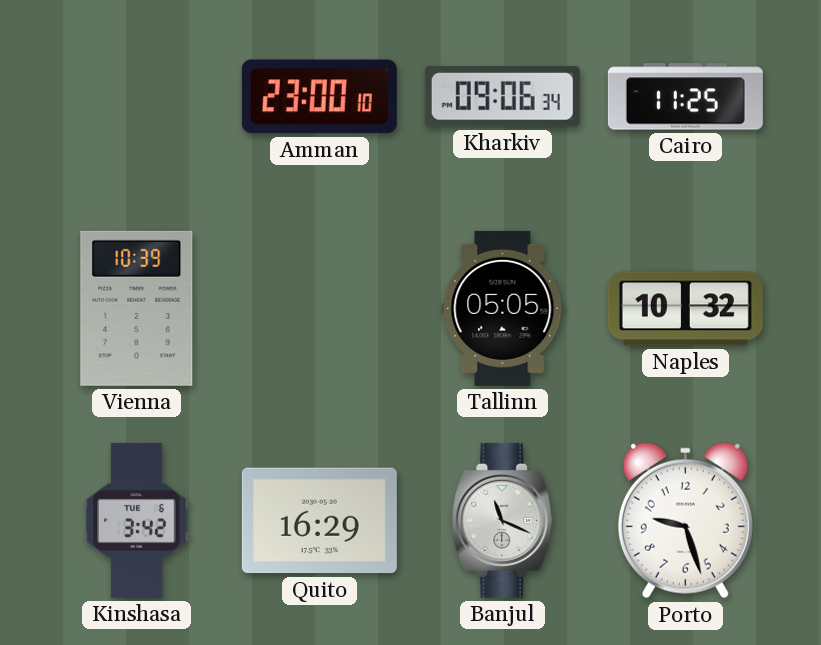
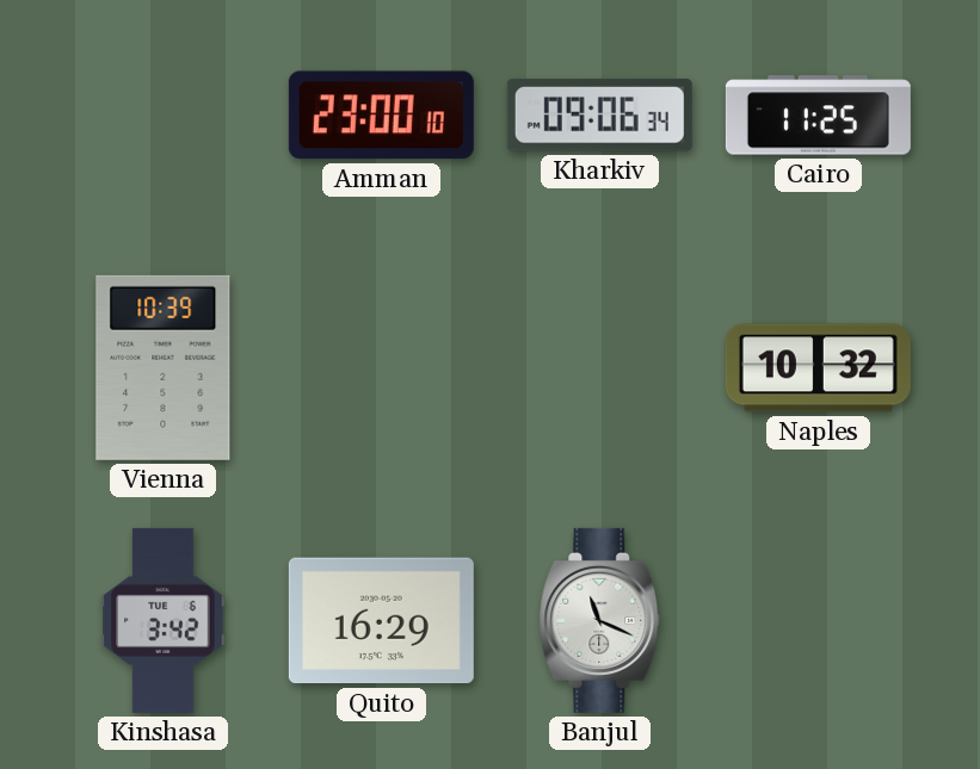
Tallinn: 05:05 -> none (503, 308)
Porto: 9:27 -> none (685, 521)
